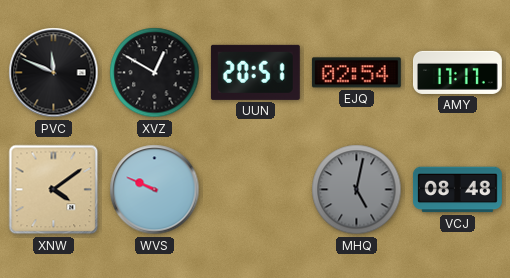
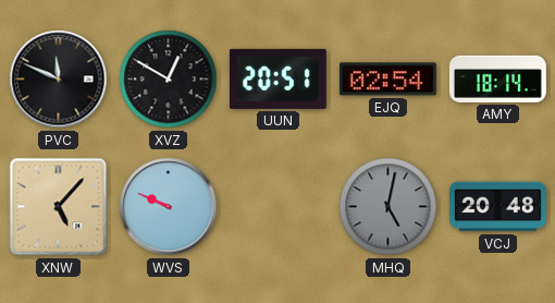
AMY: 17:17 -> 18:14 (498, 78)
XNW: 4:09 -> 5:07 (59, 207)
VCJ: 08:48 -> 20:48 (497, 207)
